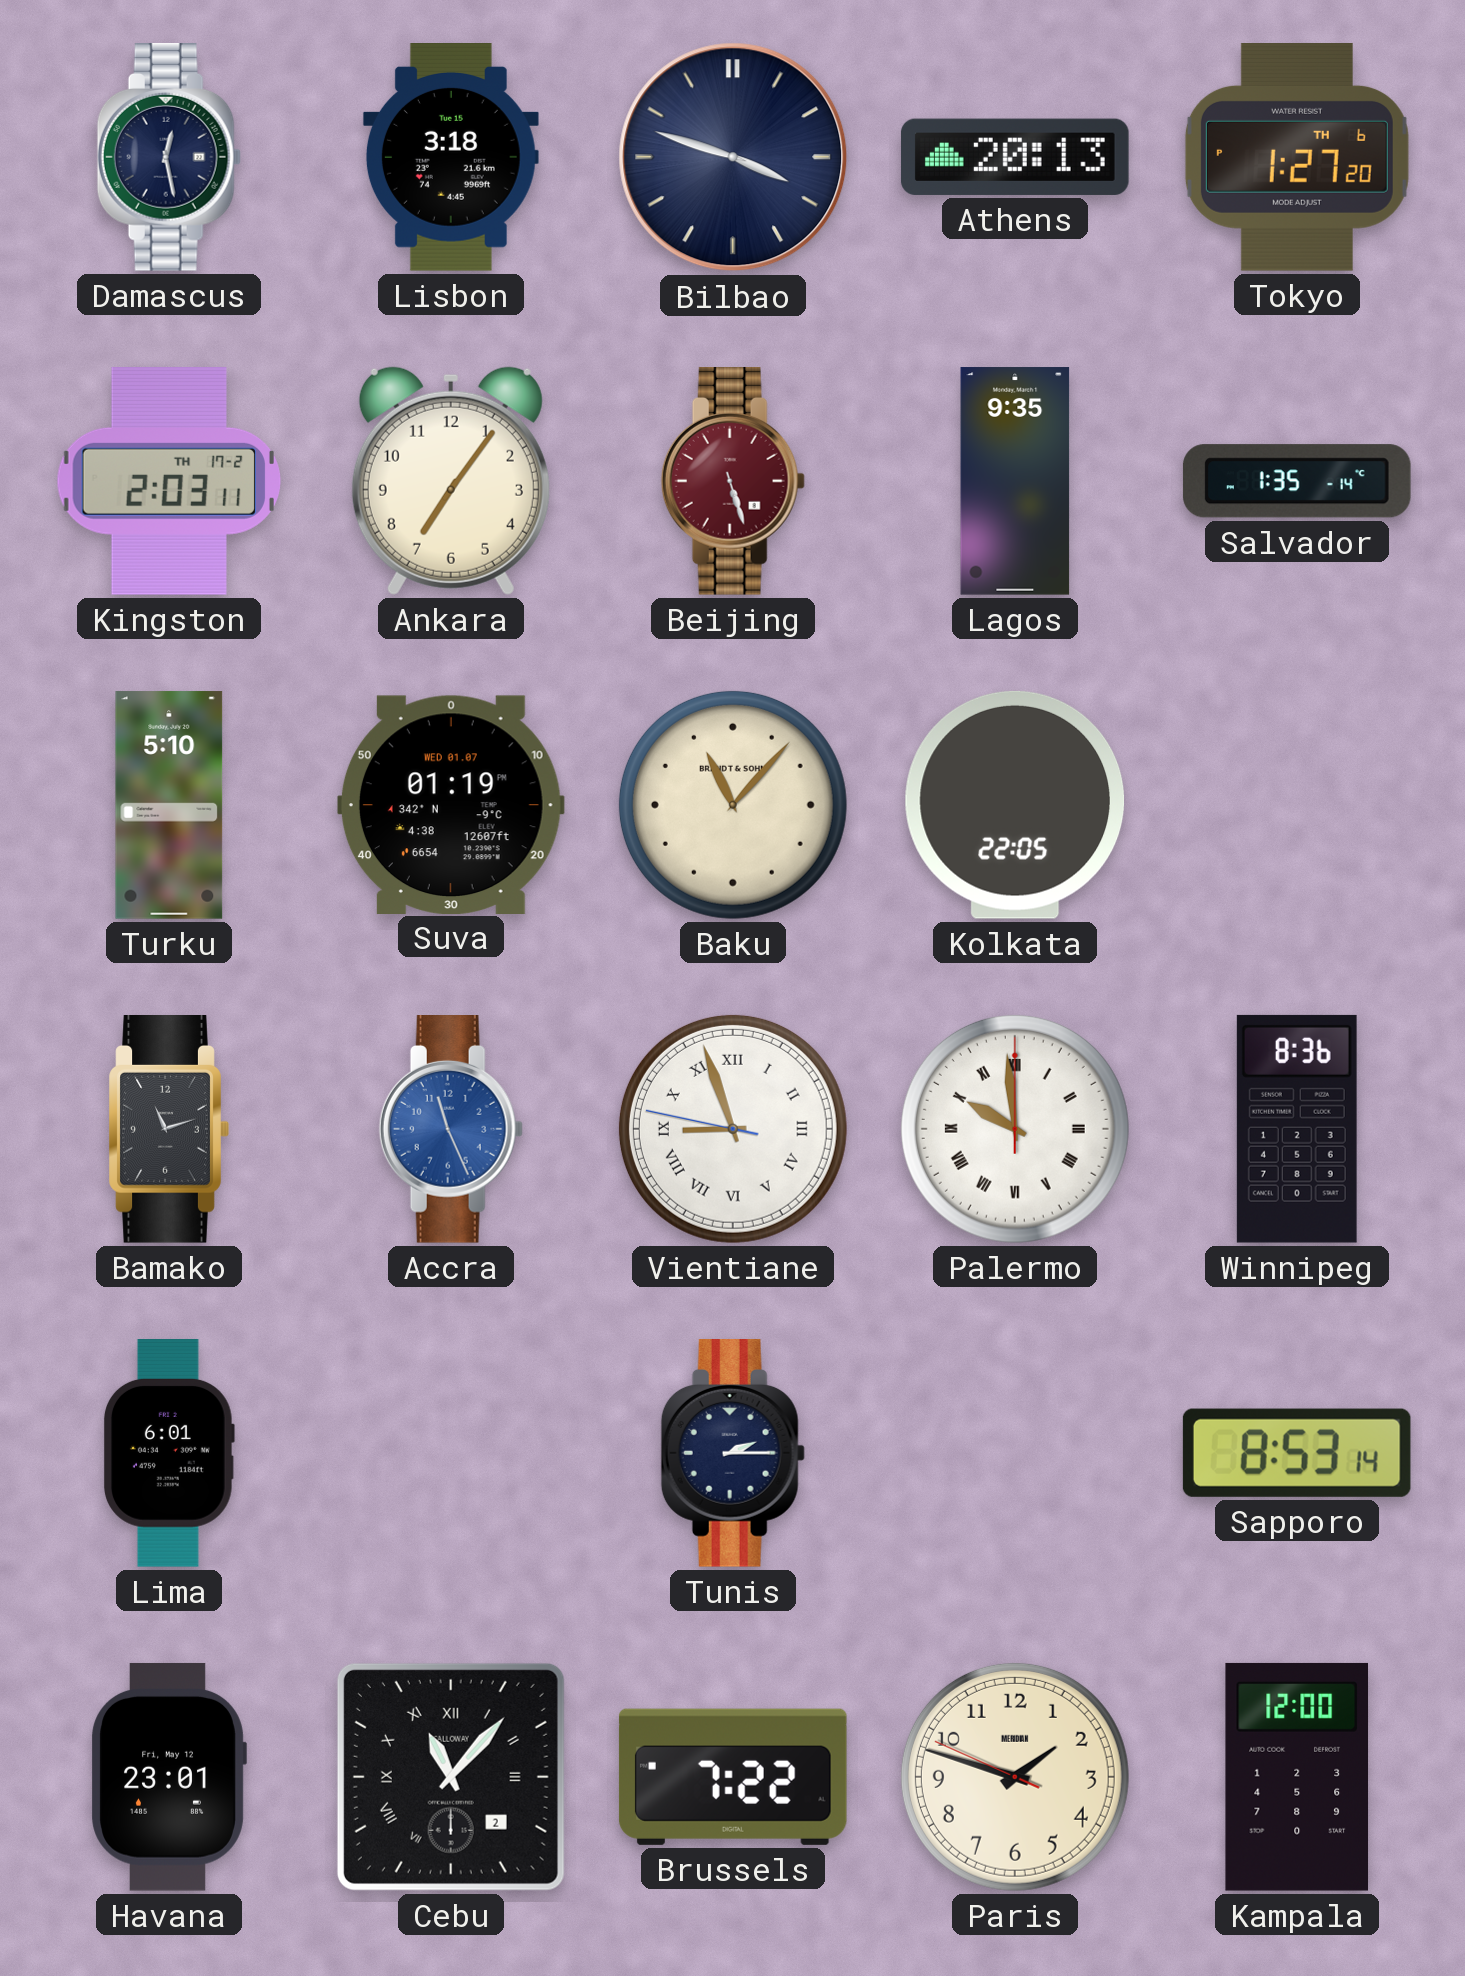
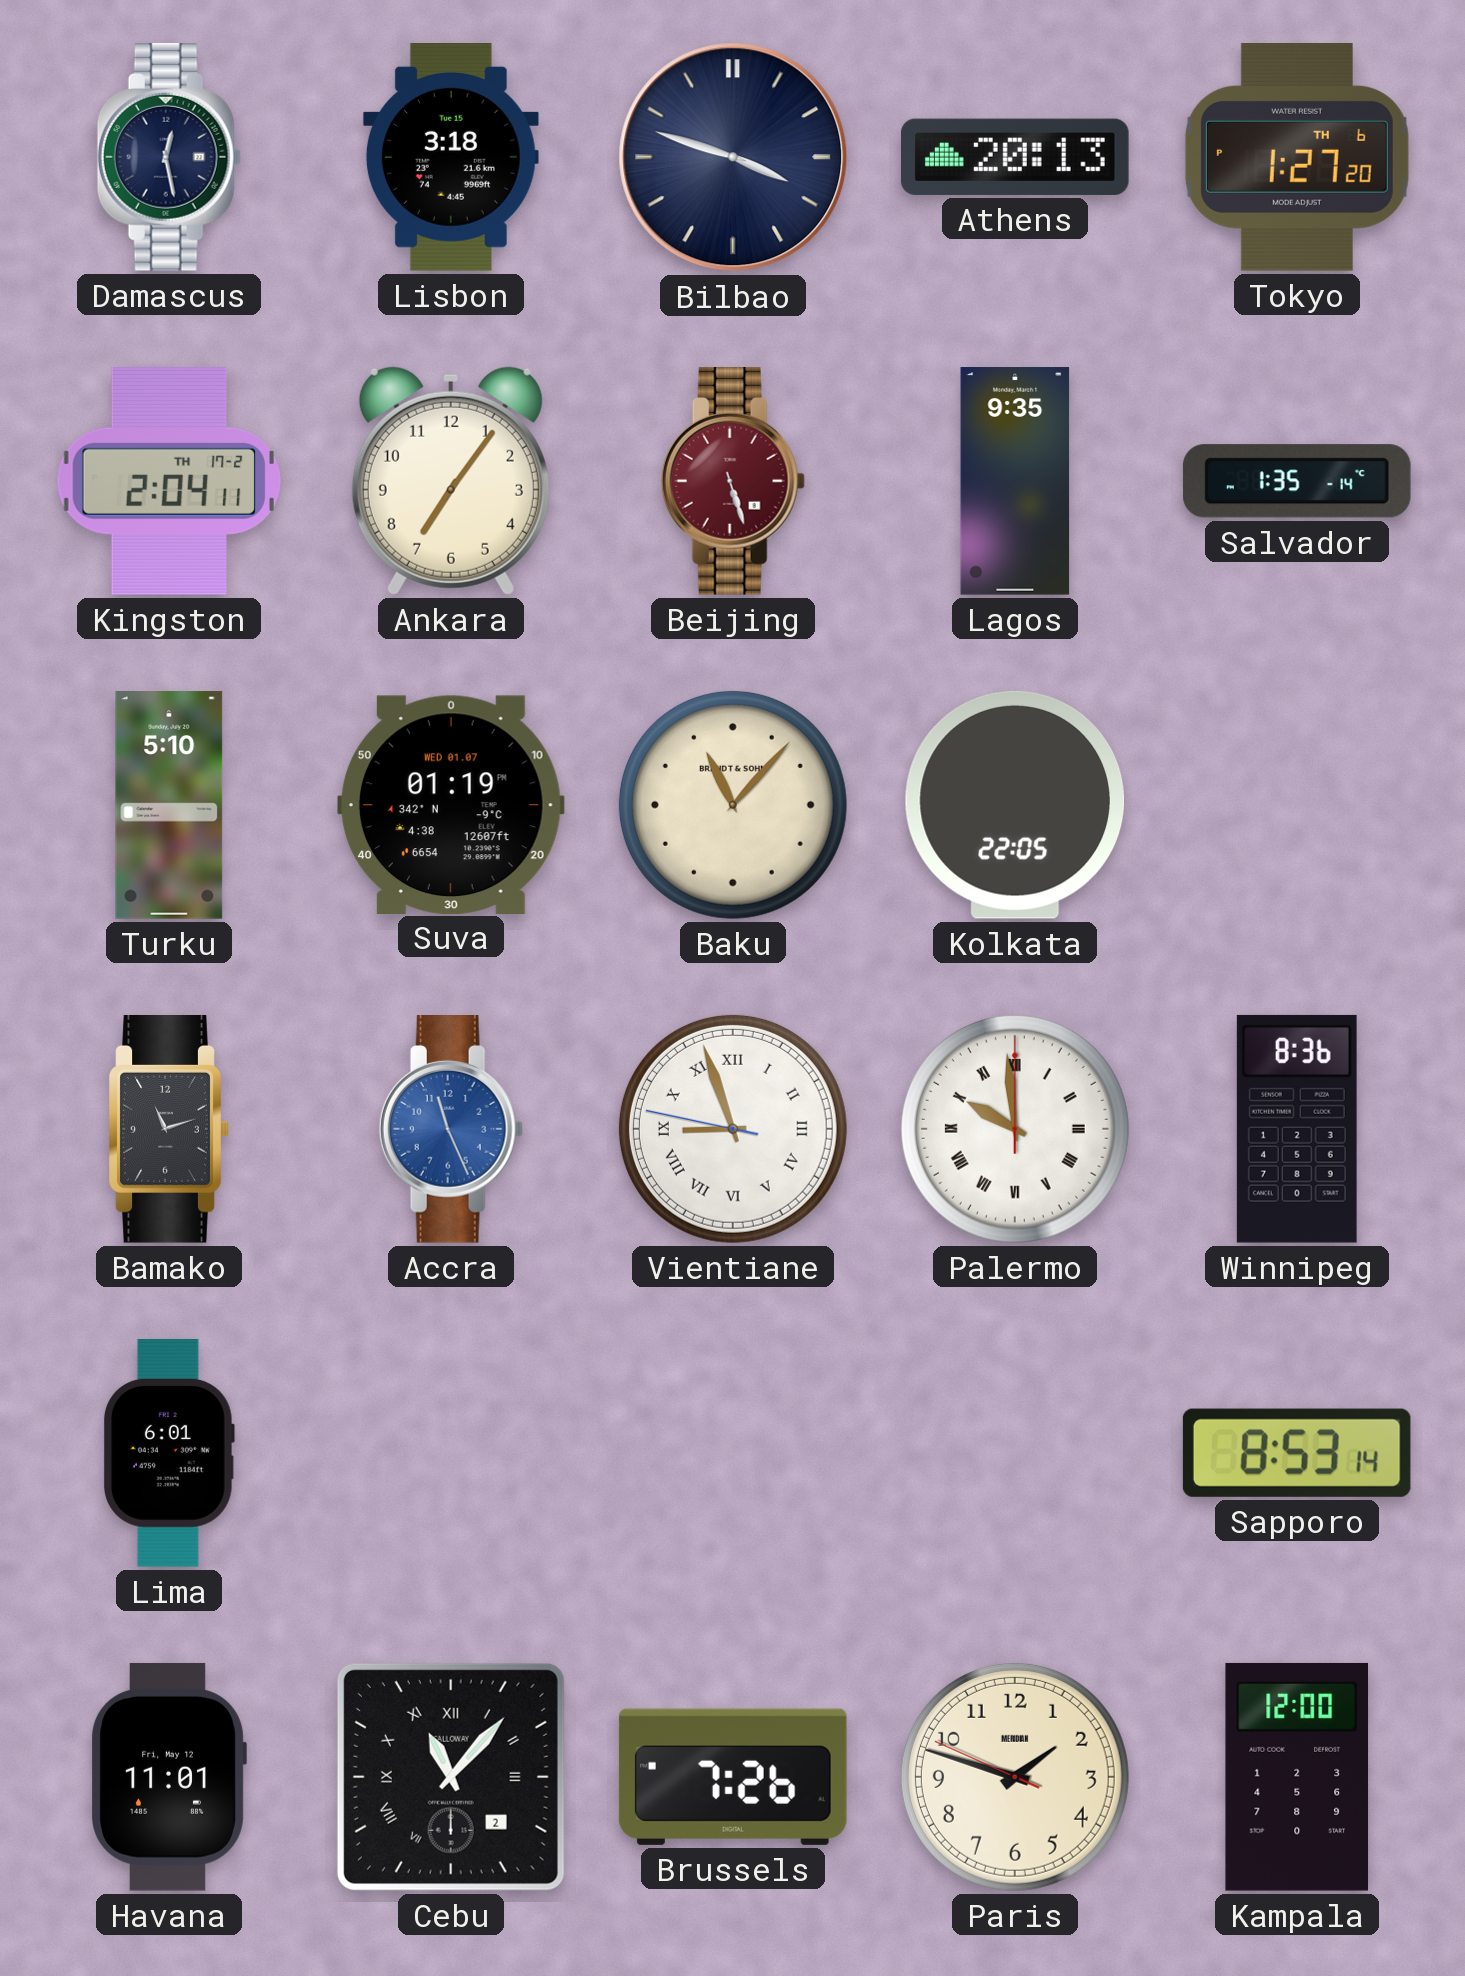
Kingston: 2:03 -> 2:04 (168, 481)
Tunis: 2:15 -> none (733, 1454)
Havana: 23:01 -> 11:01 (169, 1777)
Brussels: 7:22 -> 7:26 (733, 1777)
